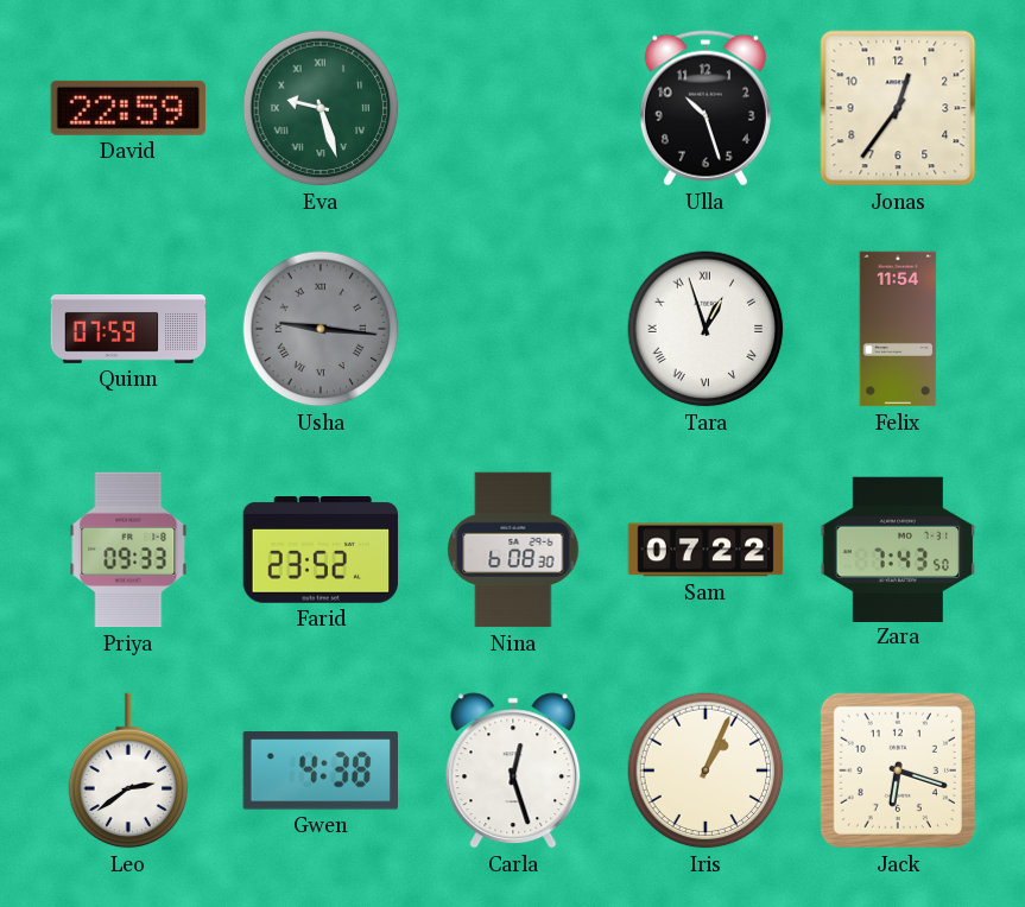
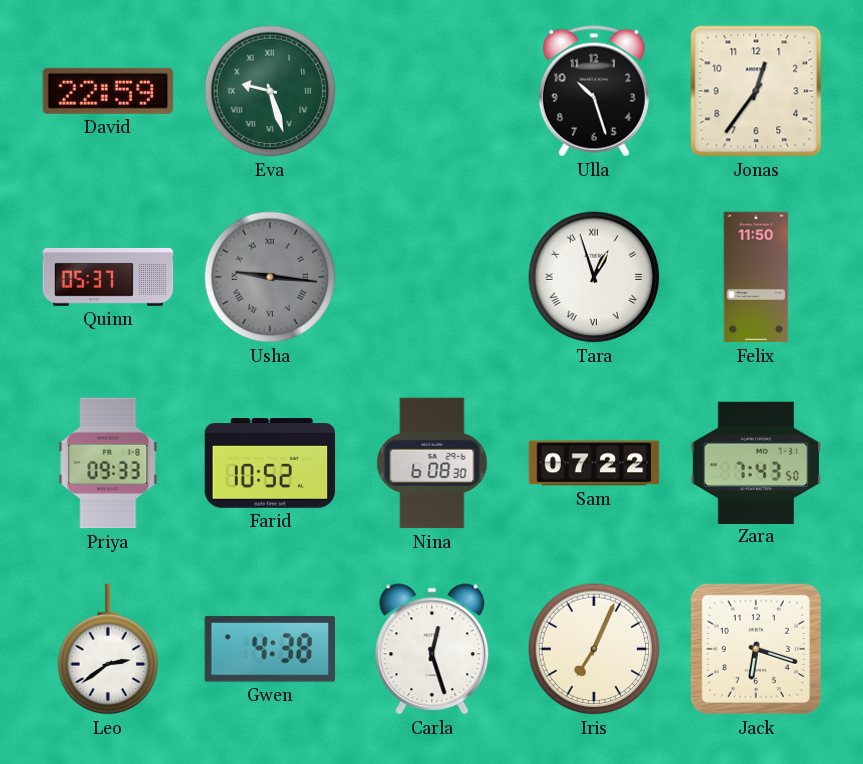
Quinn: 07:59 -> 05:37 (108, 277)
Felix: 11:54 -> 11:50 (756, 277)
Farid: 23:52 -> 10:52 (270, 464)
Iris: 1:04 -> 7:04 (594, 649)
